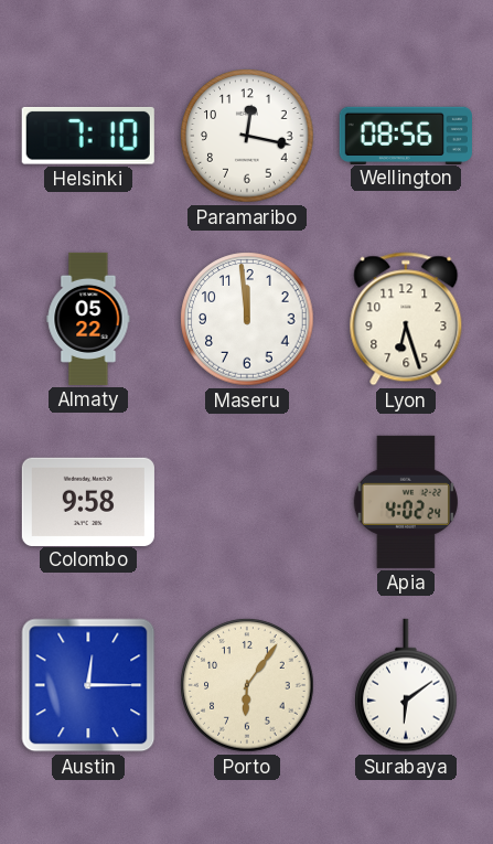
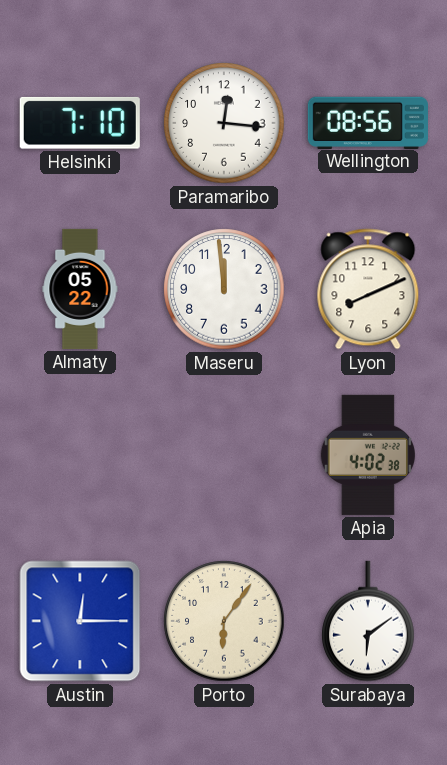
Paramaribo: 12:17 -> 12:16 (224, 123)
Lyon: 6:27 -> 8:11 (368, 289)
Colombo: 9:58 -> none (88, 501)
Apia: 4:02:24 -> 4:02:38 (368, 455)
